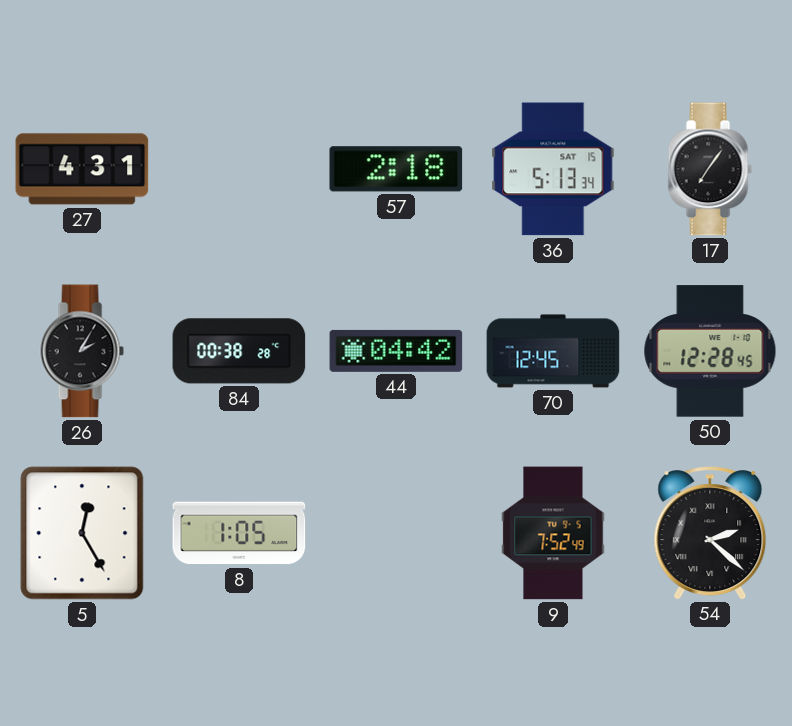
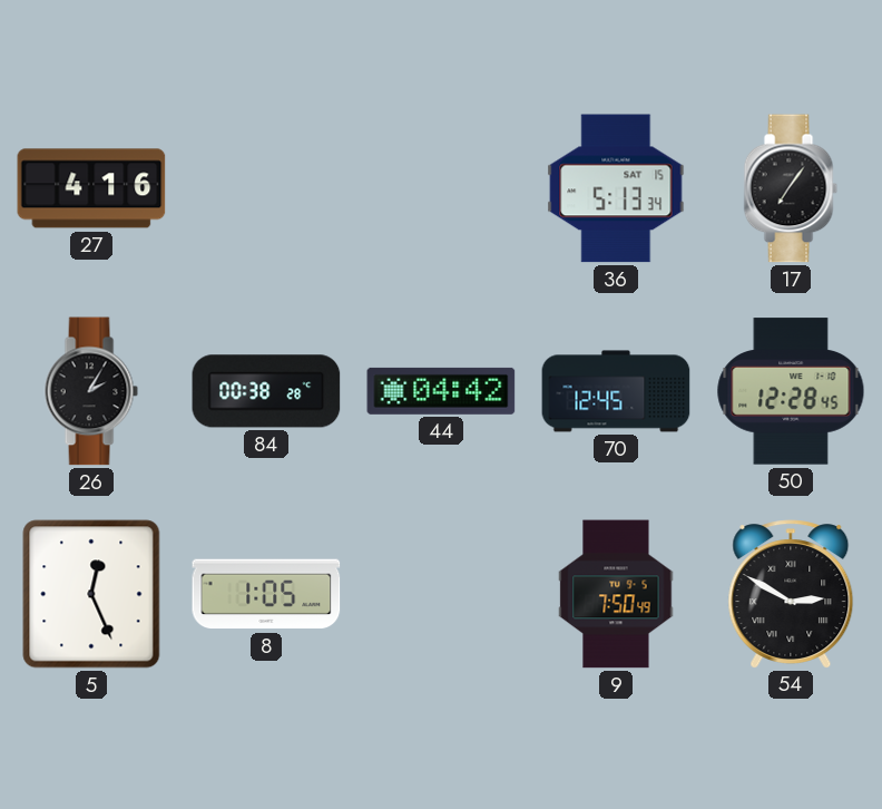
27: 4:31 -> 4:16 (91, 188)
57: 2:18 -> none (396, 169)
5: 12:25 -> 12:26 (91, 594)
9: 7:52 -> 7:50 (616, 594)
54: 2:22 -> 2:50 (791, 594)
